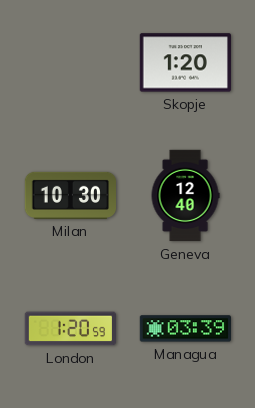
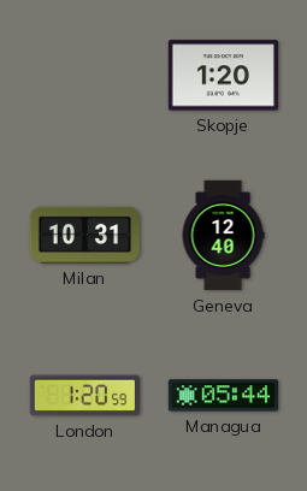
Milan: 10:30 -> 10:31 (85, 235)
Managua: 03:39 -> 05:44 (223, 396)
